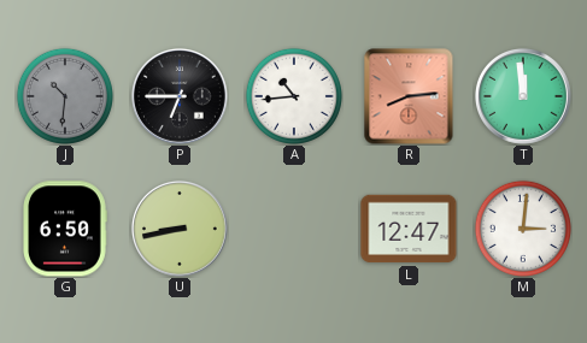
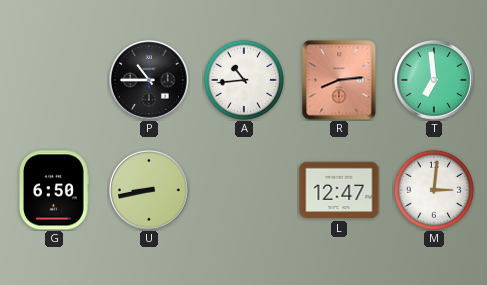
J: 10:31 -> none (65, 96)
P: 6:45 -> 10:45 (149, 80)
T: 11:59 -> 6:59 (434, 80)
